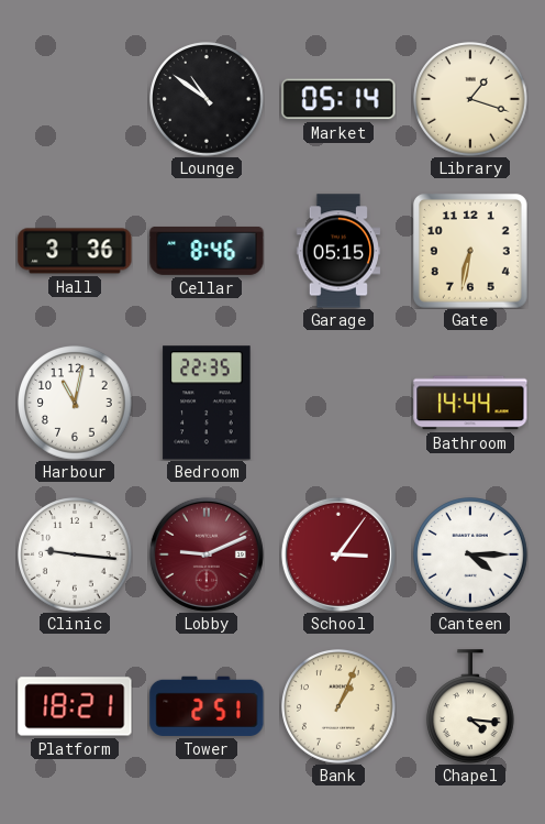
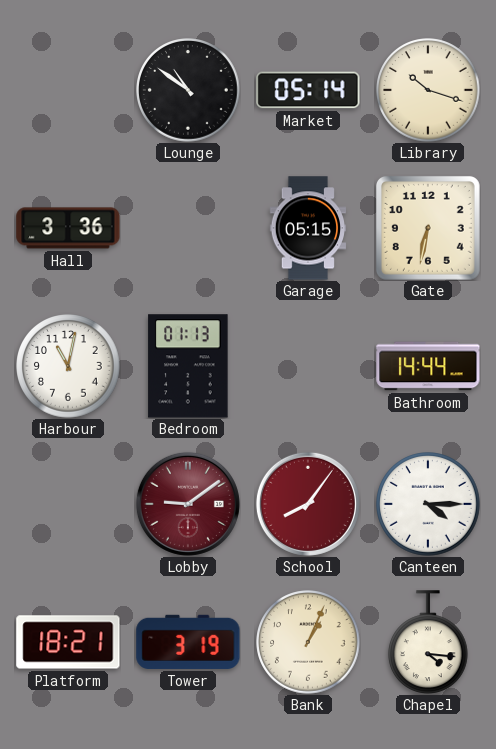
Library: 1:18 -> 10:18 (428, 90)
Cellar: 8:46 -> none (207, 251)
Bedroom: 22:35 -> 01:13 (188, 366)
Clinic: 9:16 -> none (75, 554)
Lobby: 9:11 -> 9:09 (188, 504)
School: 3:06 -> 8:06 (308, 504)
Tower: 2:51 -> 3:19 (188, 642)
